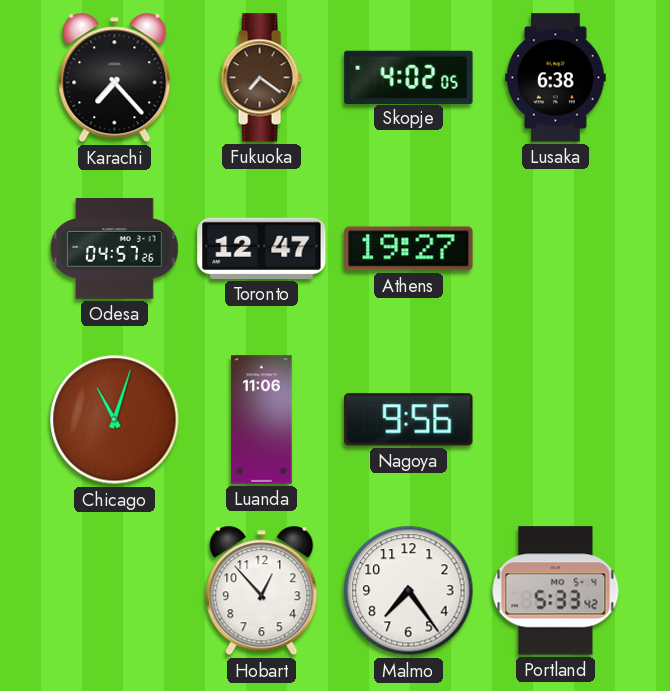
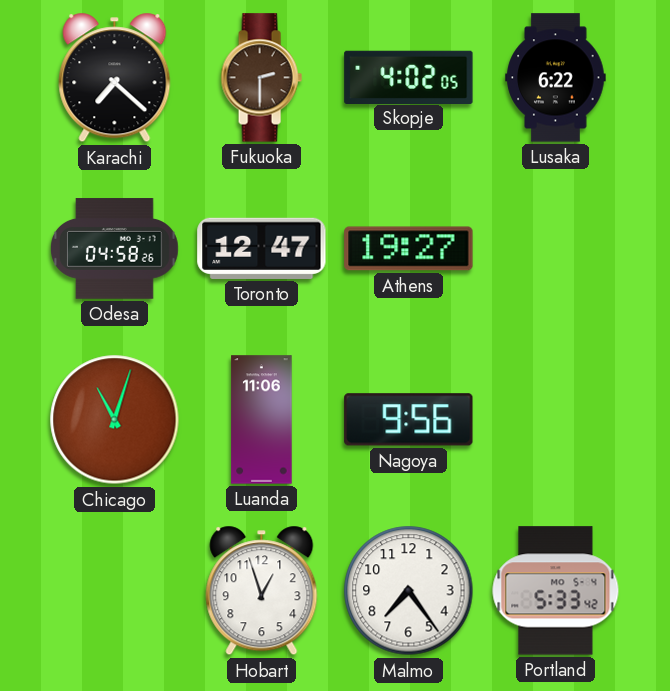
Karachi: 7:23 -> 7:22 (115, 78)
Fukuoka: 7:21 -> 2:30 (261, 78)
Lusaka: 6:38 -> 6:22 (556, 78)
Odesa: 04:57 -> 04:58 (115, 249)
Hobart: 12:53 -> 12:57 (262, 591)
